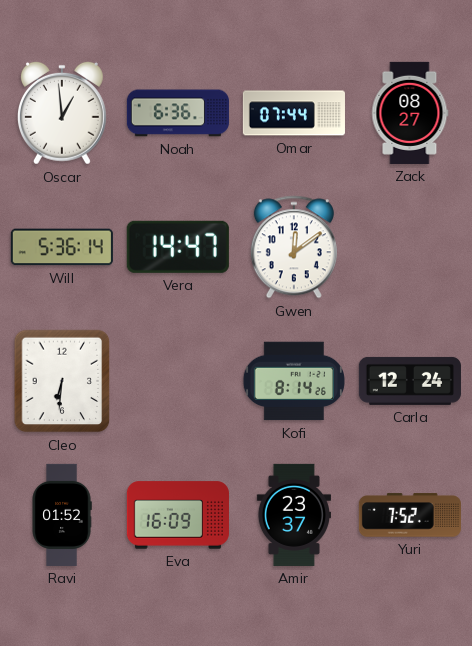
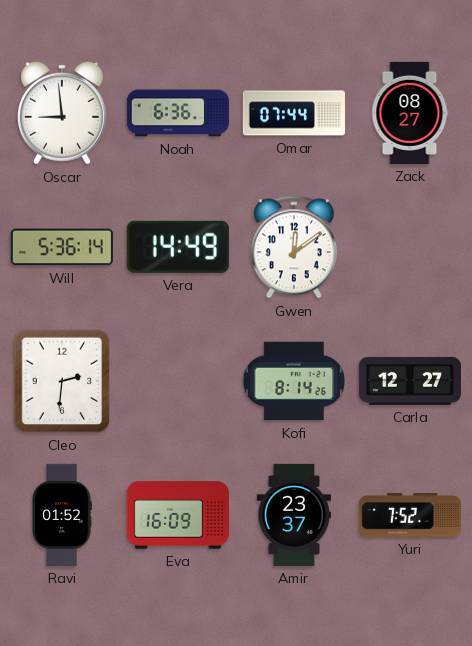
Oscar: 12:59 -> 8:59 (62, 113)
Vera: 14:47 -> 14:49 (178, 247)
Cleo: 6:31 -> 2:31 (62, 381)
Carla: 12:24 -> 12:27 (410, 381)
